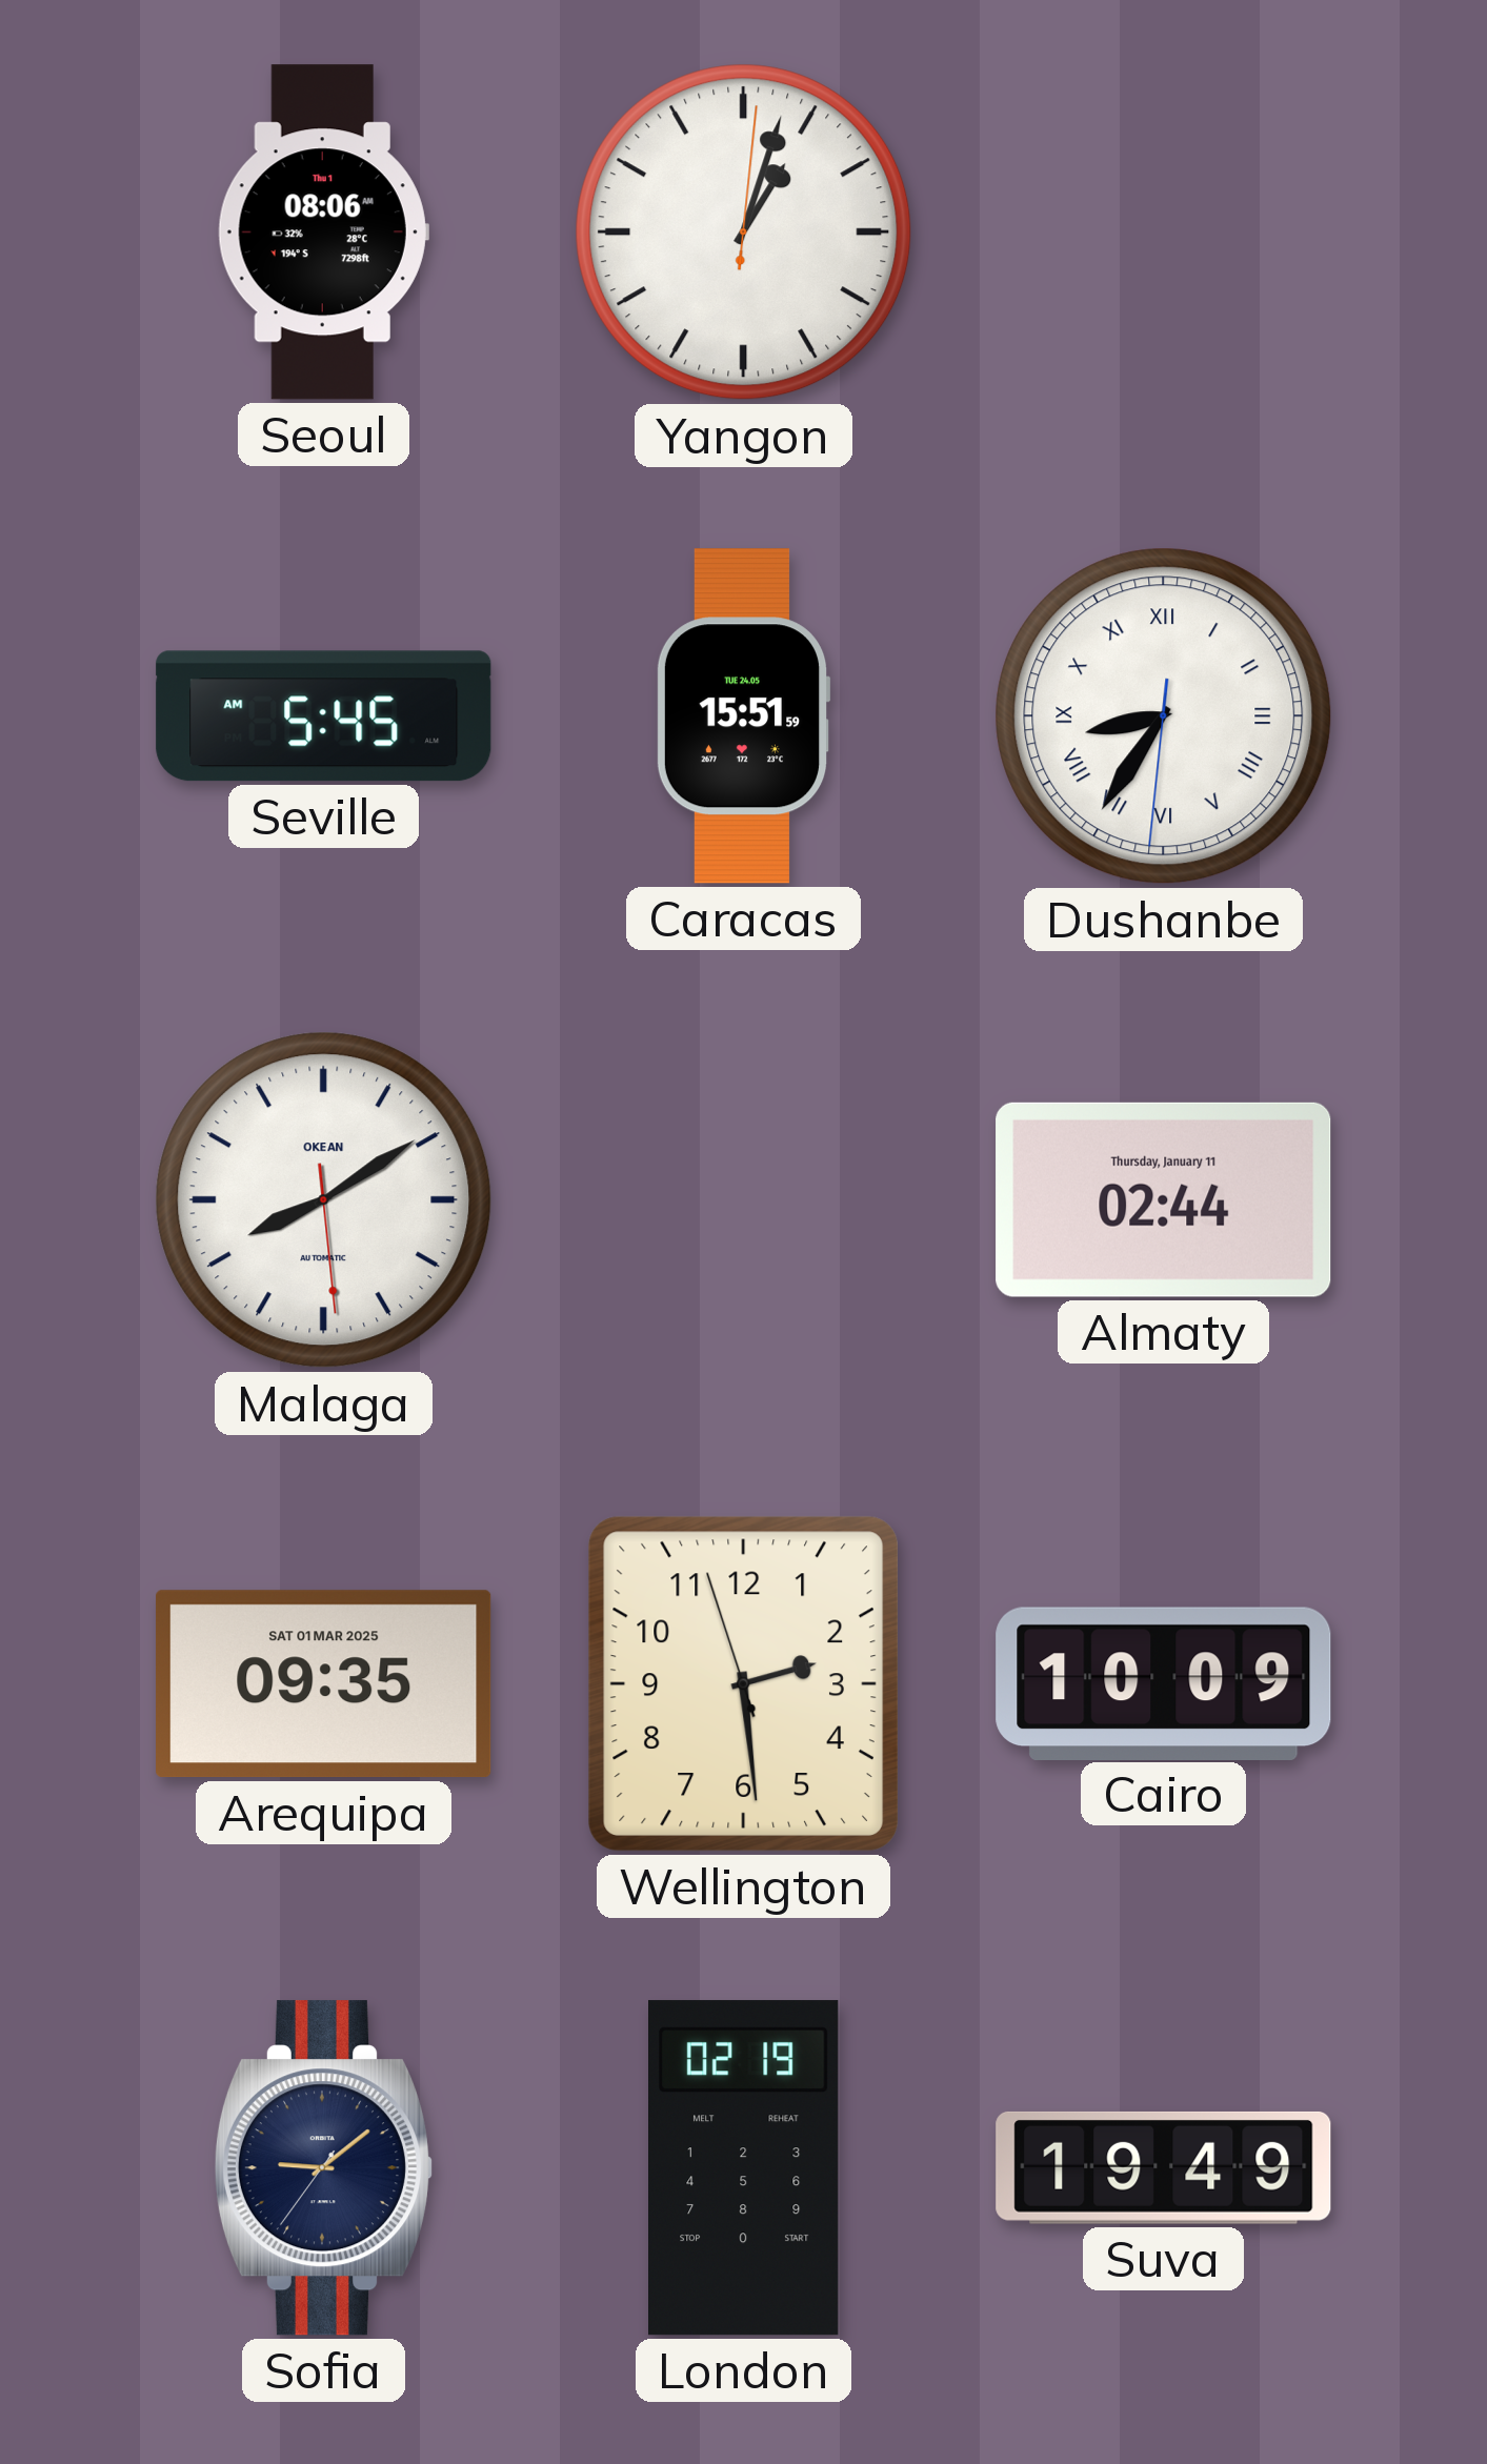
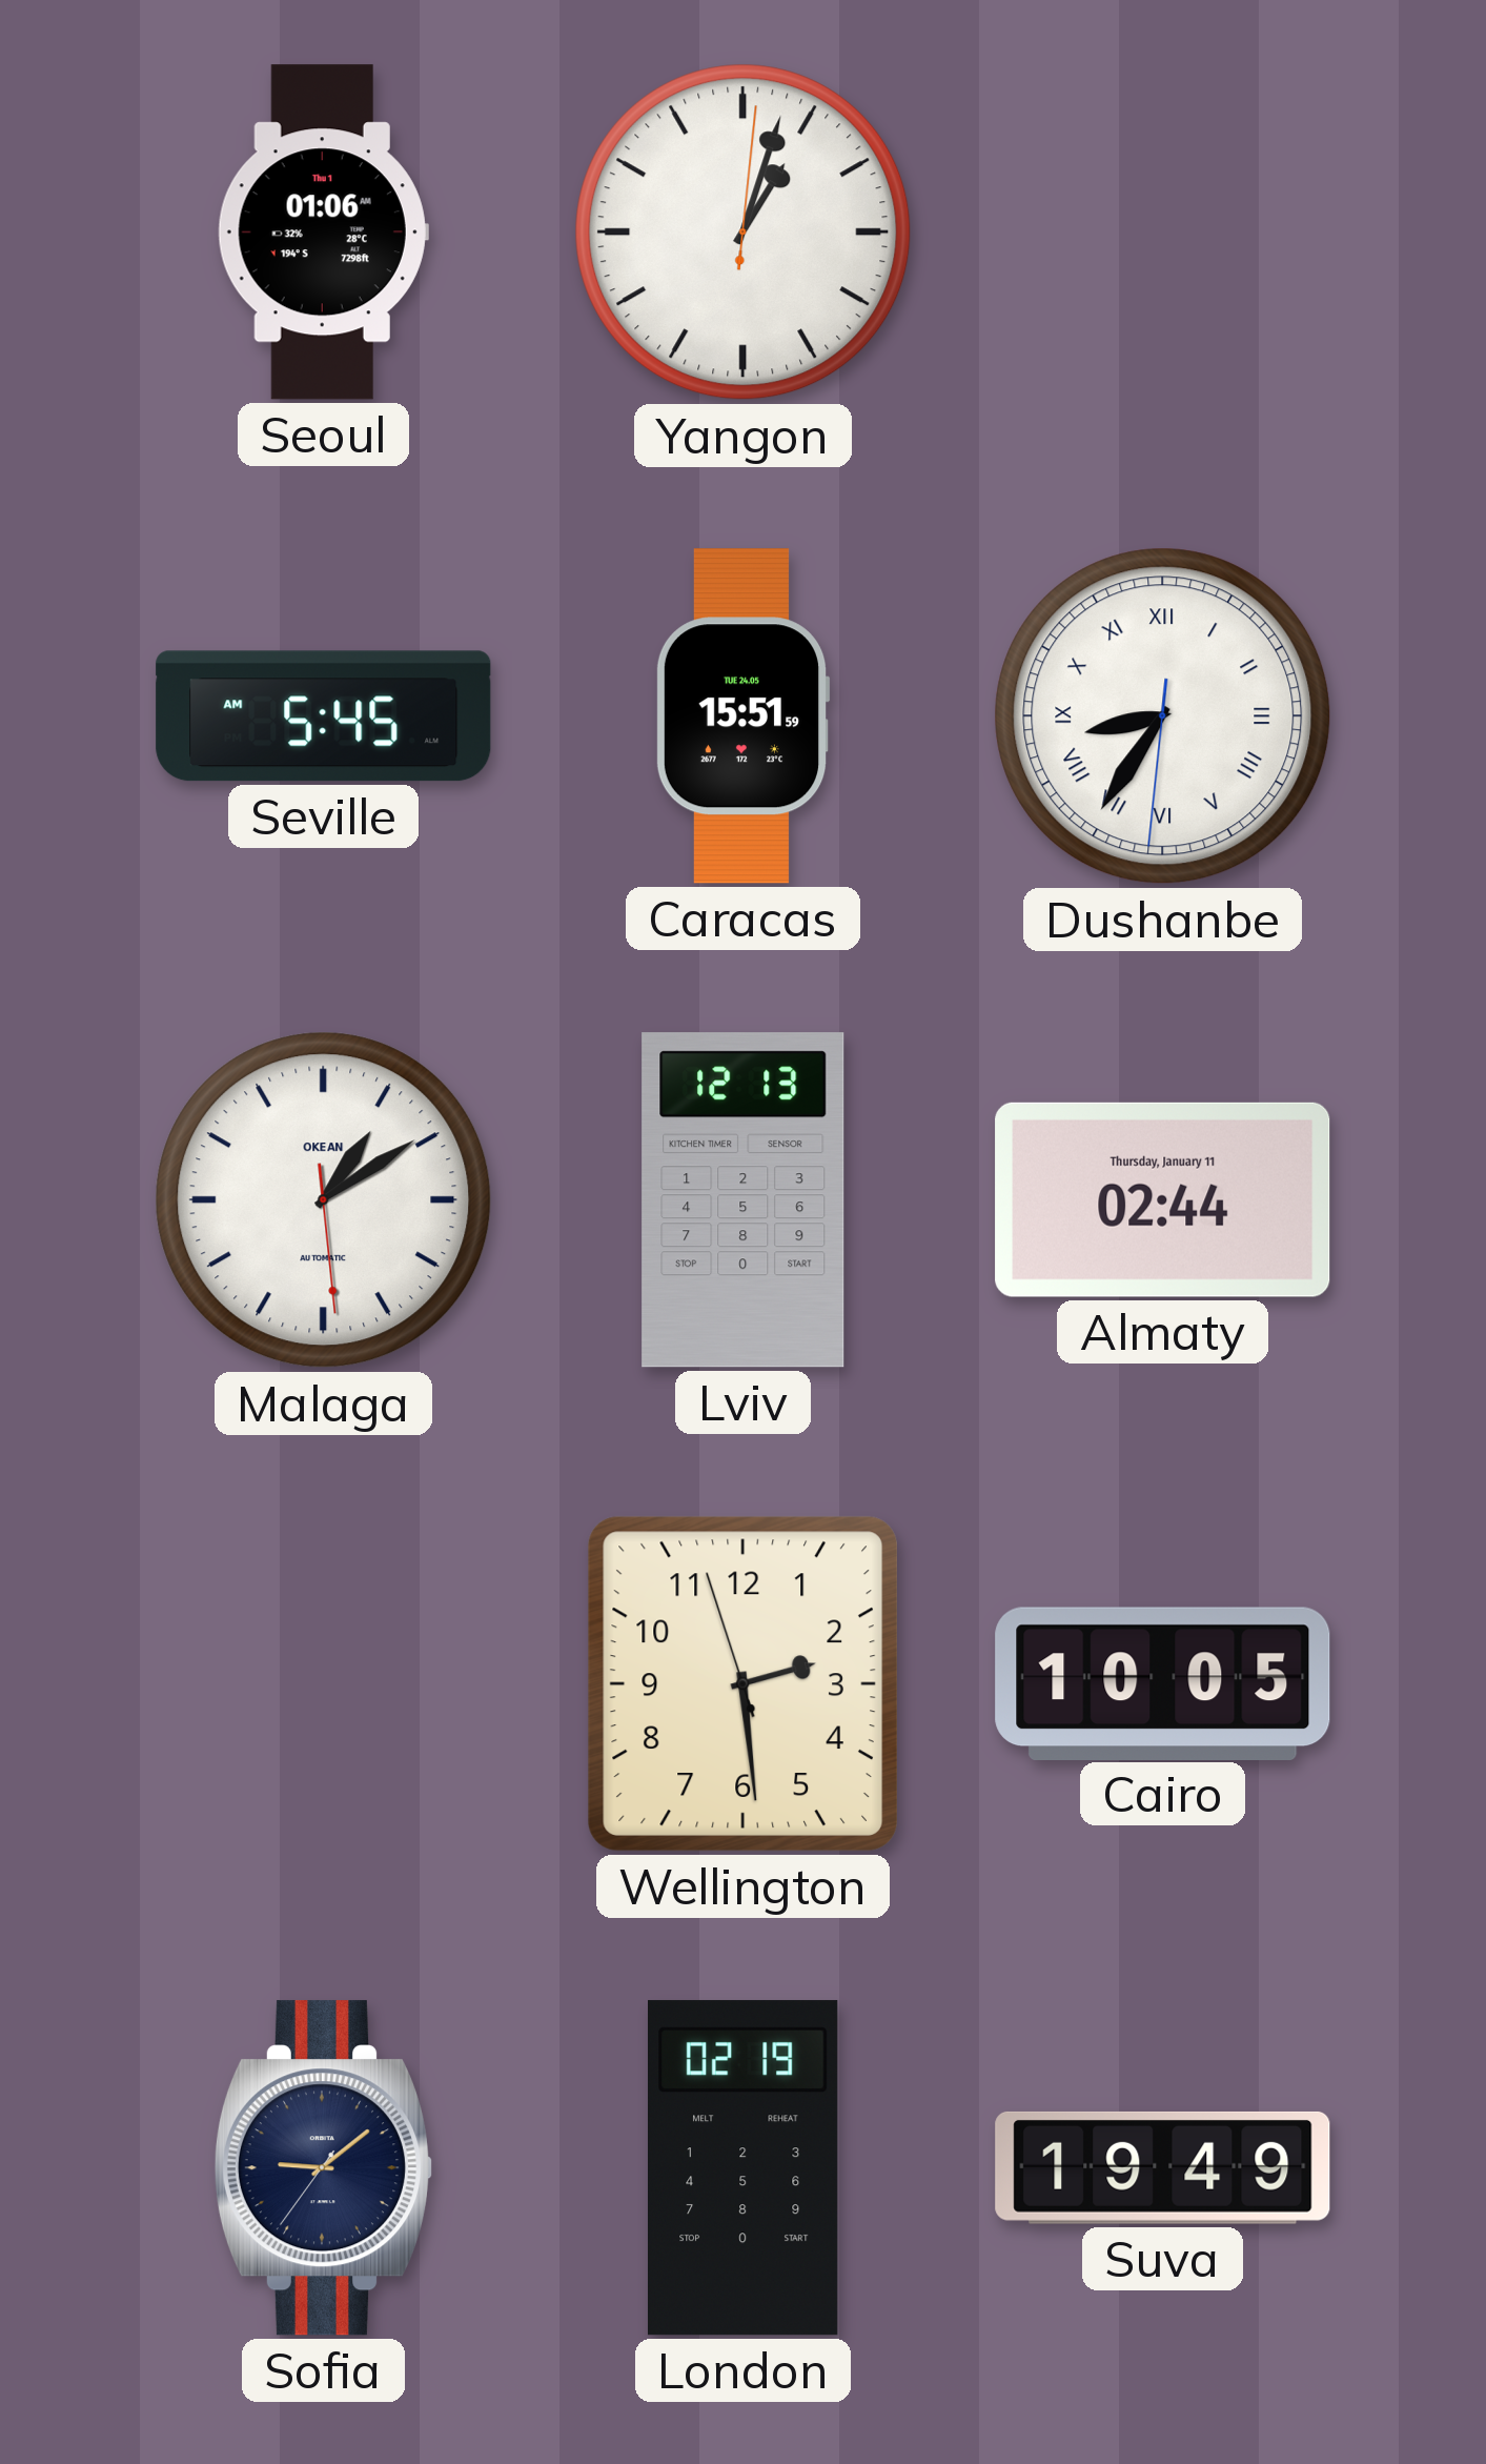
Seoul: 08:06 -> 01:06 (323, 233)
Malaga: 8:09 -> 1:09 (324, 1200)
Lviv: none -> 12:13 (744, 1200)
Arequipa: 09:35 -> none (324, 1684)
Cairo: 10:09 -> 10:05 (1163, 1683)
